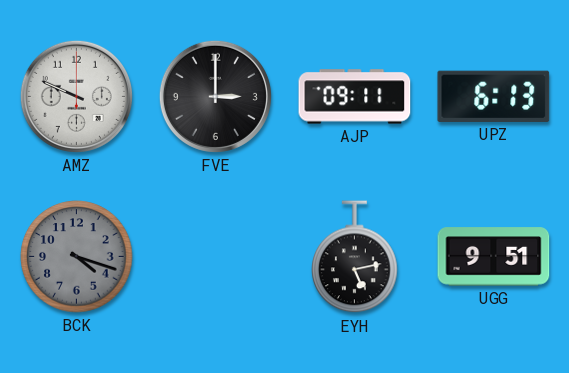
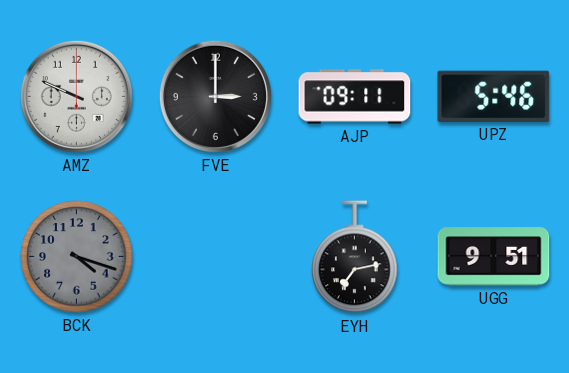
UPZ: 6:13 -> 5:46 (494, 96)
EYH: 5:13 -> 7:13 (355, 257)
